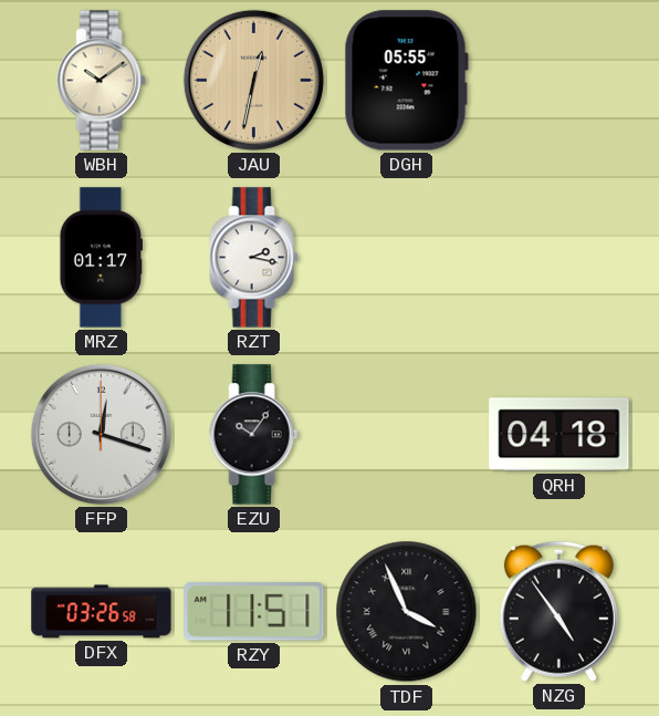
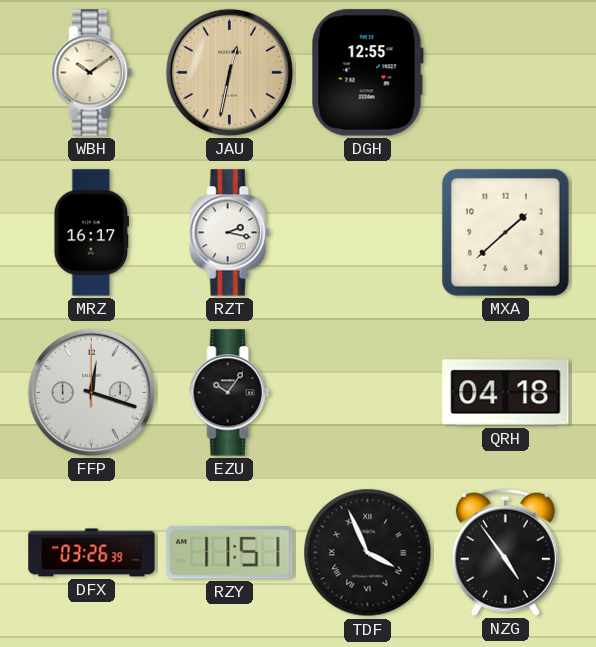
DGH: 05:55 -> 12:55 (367, 73)
MRZ: 01:17 -> 16:17 (91, 233)
MXA: none -> 1:38 (505, 232)
DFX: 03:26:58 -> 03:26:39 (92, 553)
